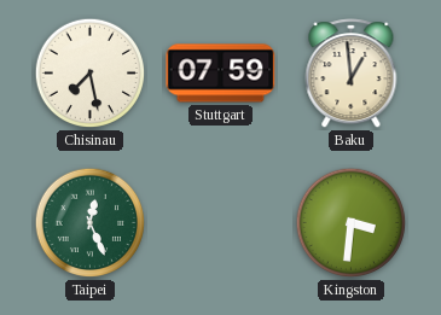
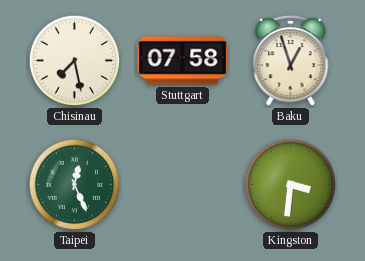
Stuttgart: 07:59 -> 07:58 (183, 61)
Baku: 12:59 -> 12:57 (291, 61)
